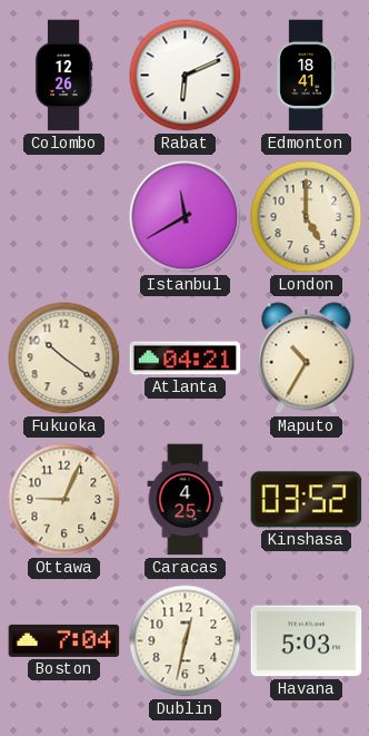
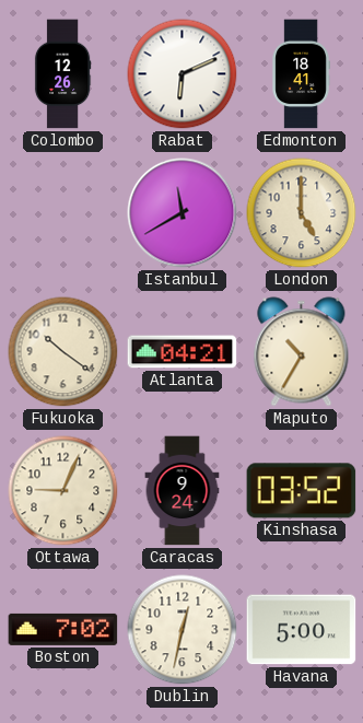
Caracas: 4:25 -> 9:24 (183, 491)
Boston: 7:04 -> 7:02 (63, 629)
Havana: 5:03 -> 5:00 (302, 630)
